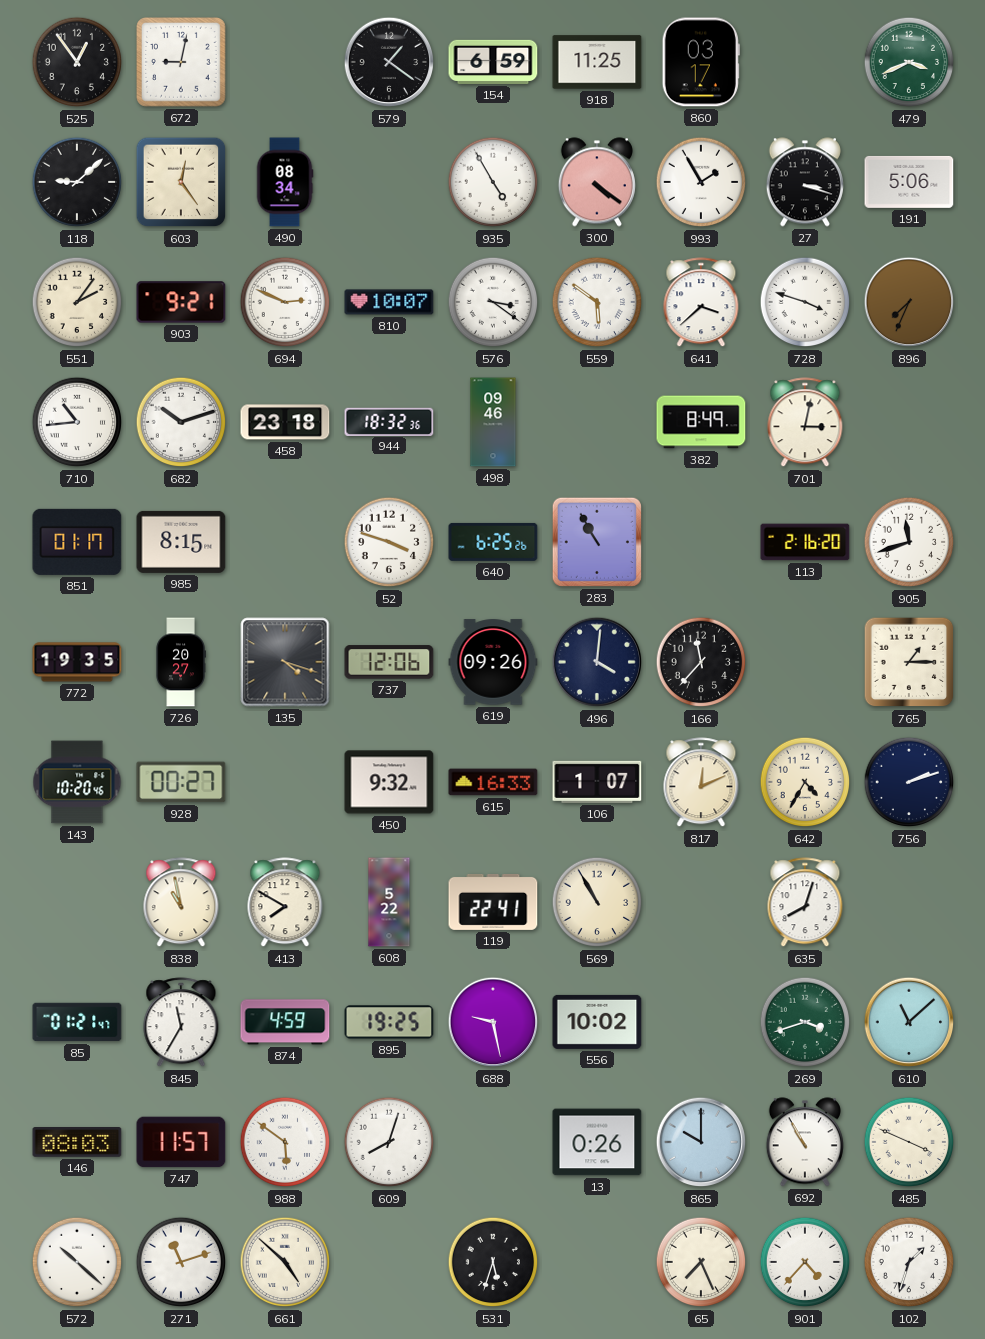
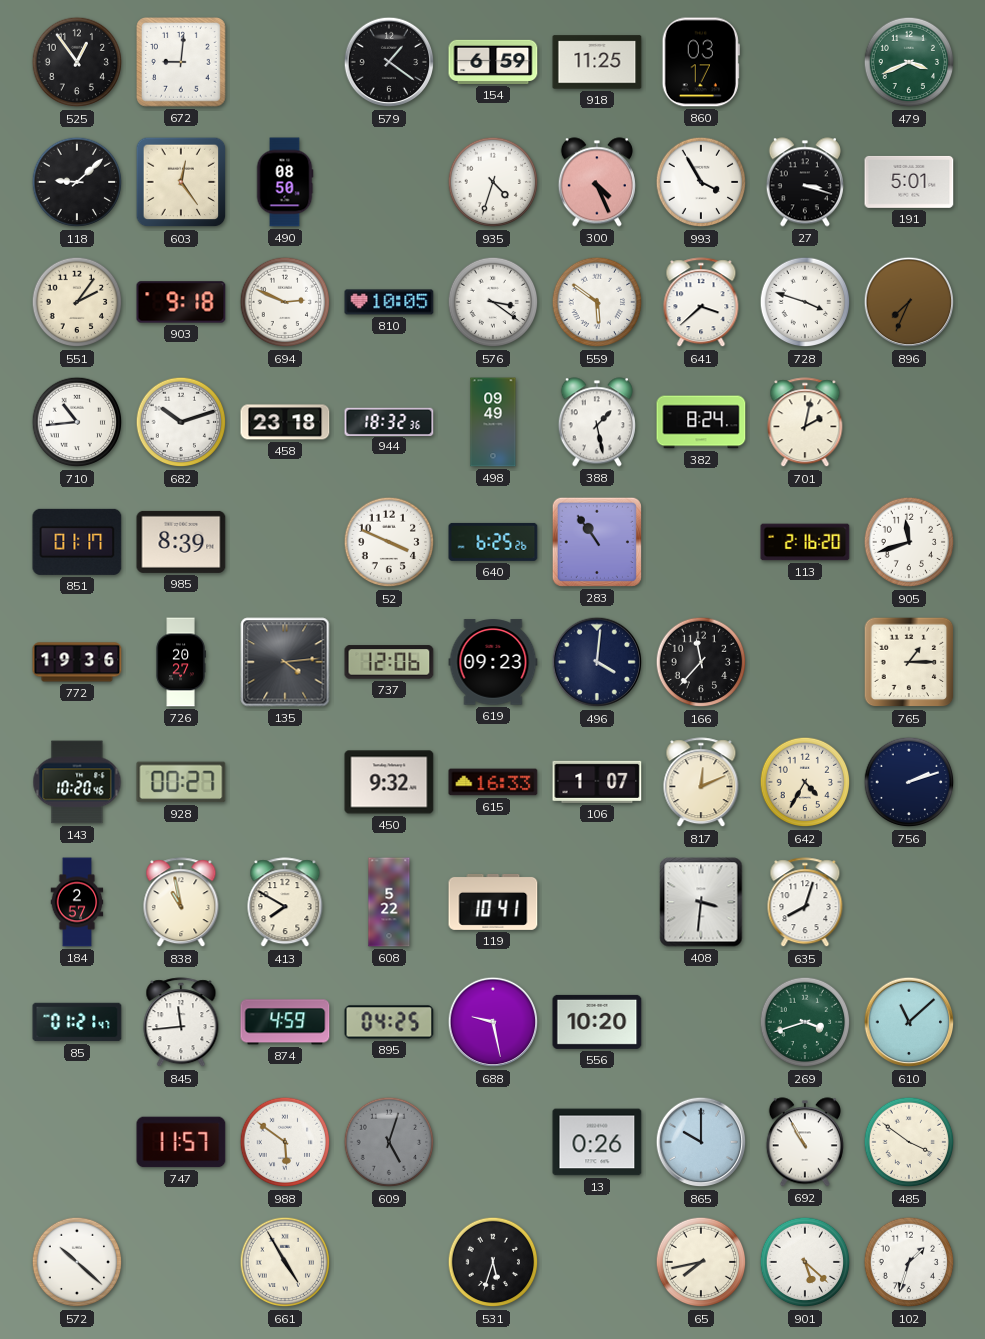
672: 9:02 -> 9:01 (182, 63)
490: 08:34 -> 08:50 (285, 182)
935: 4:55 -> 4:33 (493, 182)
300: 4:21 -> 4:26 (597, 182)
993: 1:55 -> 3:55 (701, 182)
191: 5:06 -> 5:01 (909, 182)
903: 9:21 -> 9:18 (181, 302)
810: 10:07 -> 10:05 (389, 302)
498: 09:46 -> 09:49 (493, 422)
388: none -> 1:28 (597, 422)
382: 8:49 -> 8:24 (701, 422)
701: 3:02 -> 2:02 (805, 423)
985: 8:15 -> 8:39 (181, 542)
52: 3:48 -> 3:49 (389, 542)
283: 10:55 -> 10:54 (597, 542)
772: 19:35 -> 19:36 (77, 662)
135: 4:18 -> 4:14 (285, 662)
619: 09:26 -> 09:23 (493, 662)
184: none -> 2:57 (77, 902)
119: 22:41 -> 10:41 (493, 902)
569: 10:55 -> none (597, 902)
408: none -> 3:31 (701, 902)
845: 11:35 -> 11:44 (181, 1023)
895: 19:25 -> 04:25 (389, 1022)
556: 10:02 -> 10:20 (597, 1022)
146: 08:03 -> none (77, 1143)
609: 8:03 -> 5:03 (389, 1142)
609 dial: white -> grey (389, 1142)
485: 3:49 -> 3:51 (909, 1142)
271: 11:12 -> none (181, 1262)
661: 4:52 -> 4:55 (285, 1262)
65: 7:26 -> 7:43 (701, 1262)
901: 4:37 -> 5:22 (805, 1262)
